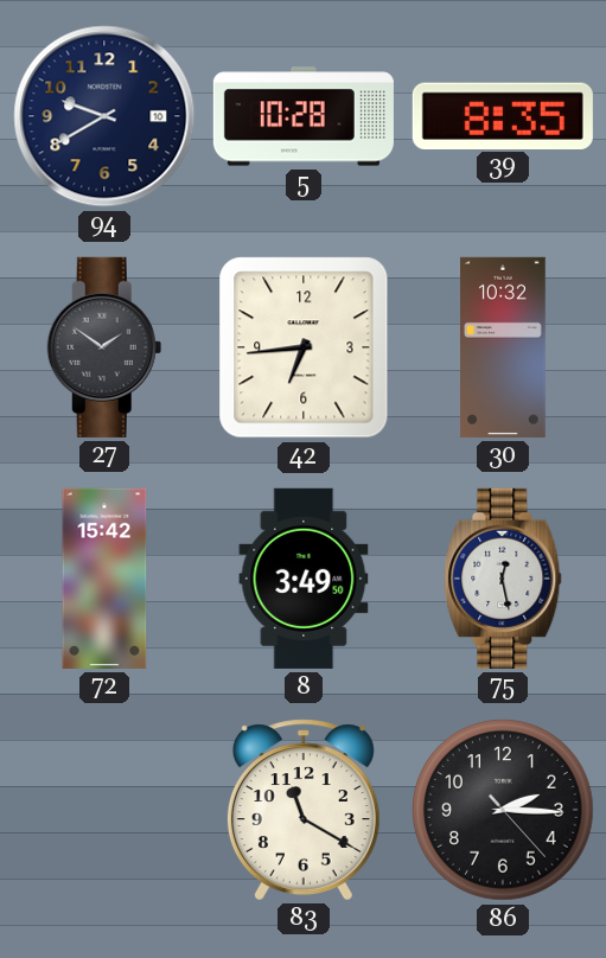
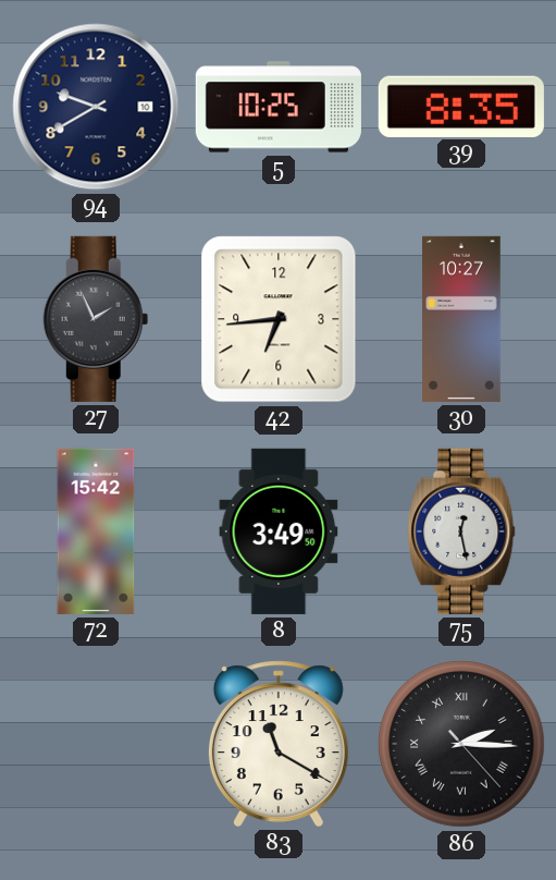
5: 10:28 -> 10:25 (279, 107)
27: 1:51 -> 1:56 (96, 319)
30: 10:32 -> 10:27 (462, 319)
86 numerals: Arabic -> Roman (461, 744)
